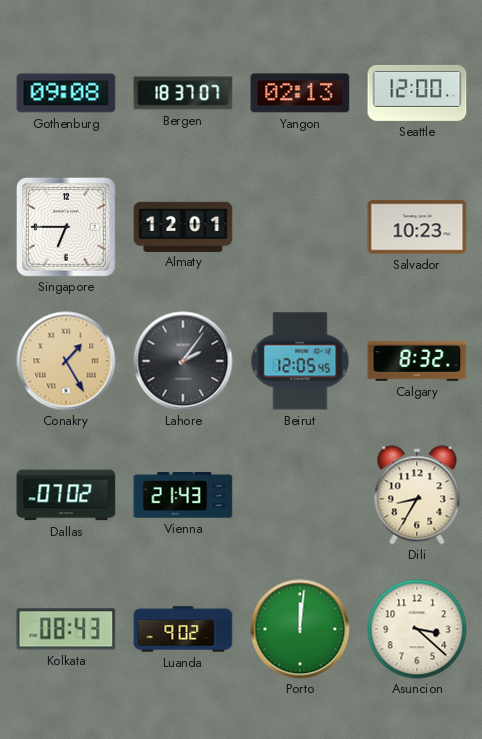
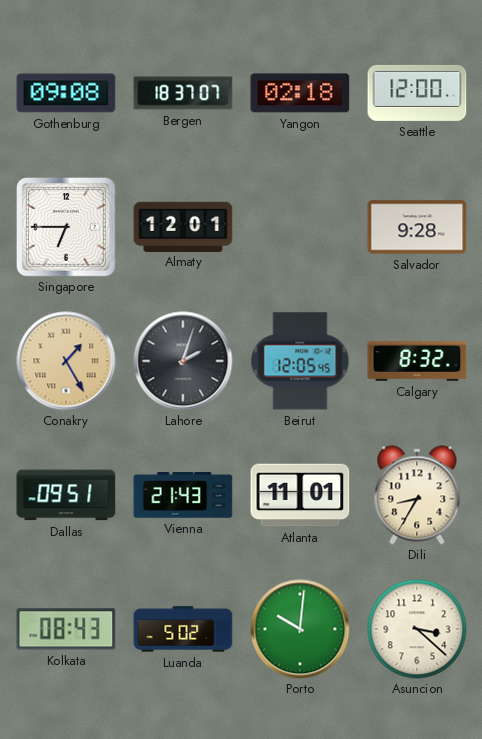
Yangon: 02:13 -> 02:18 (300, 93)
Salvador: 10:23 -> 9:28 (417, 227)
Lahore: 2:06 -> 2:03 (183, 361)
Dallas: 07:02 -> 09:51 (66, 495)
Atlanta: none -> 11:01 (300, 495)
Luanda: 9:02 -> 5:02 (183, 629)
Porto: 12:01 -> 10:01 (300, 629)
